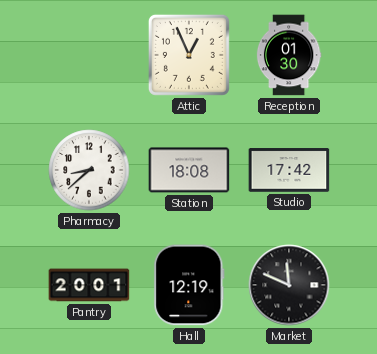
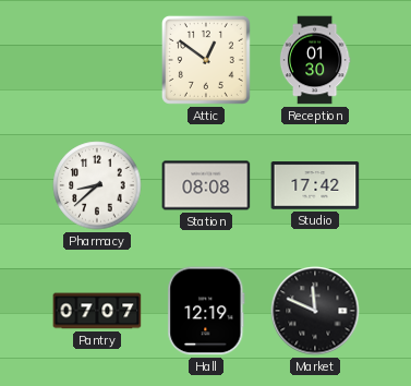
Attic: 12:56 -> 12:51 (206, 60)
Station: 18:08 -> 08:08 (206, 185)
Pantry: 20:01 -> 07:07 (97, 311)
